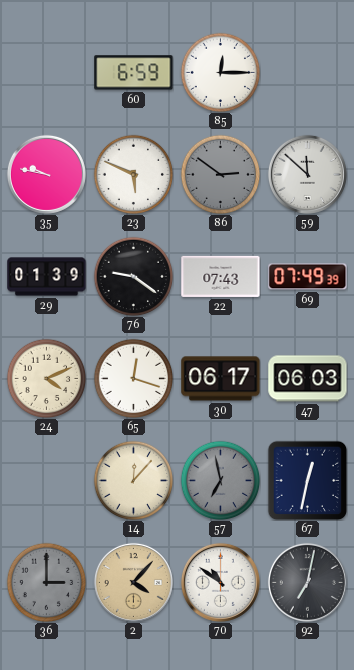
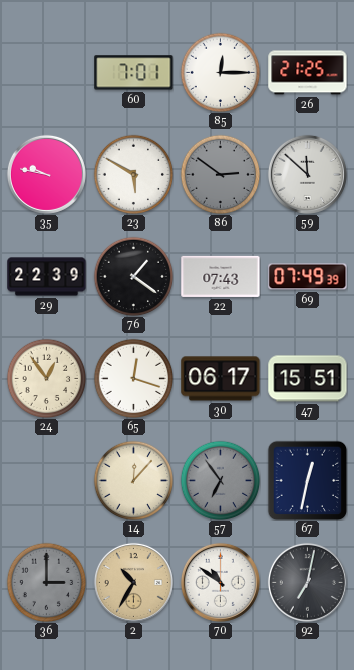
60: 6:59 -> 7:01 (134, 73)
26: none -> 21:25 (308, 73)
23: 5:49 -> 5:50 (133, 174)
29: 01:39 -> 22:39 (47, 277)
76: 9:21 -> 1:21 (133, 276)
24: 4:11 -> 12:54 (46, 378)
47: 06:03 -> 15:51 (308, 379)
57: 6:58 -> 6:54 (220, 480)
2: 4:07 -> 10:35 (133, 582)
